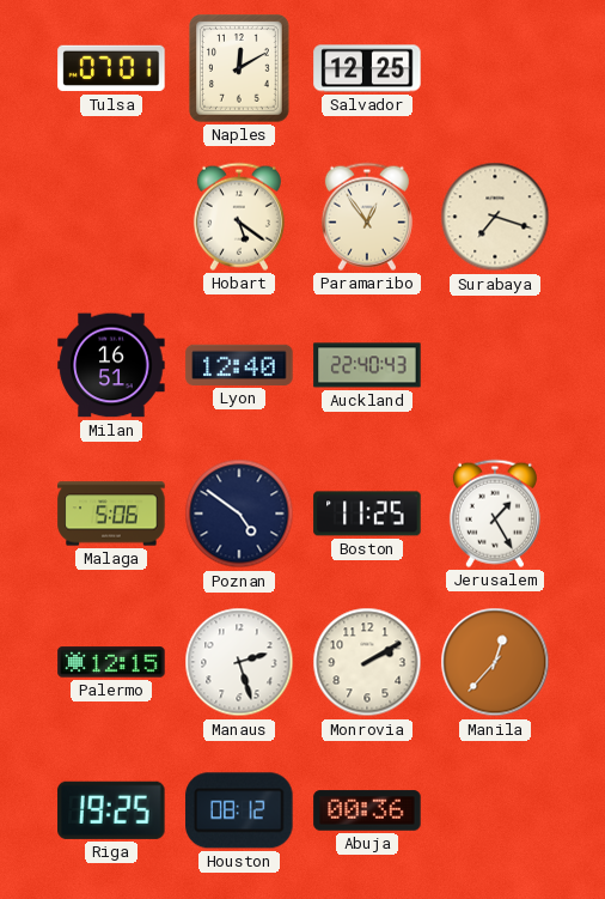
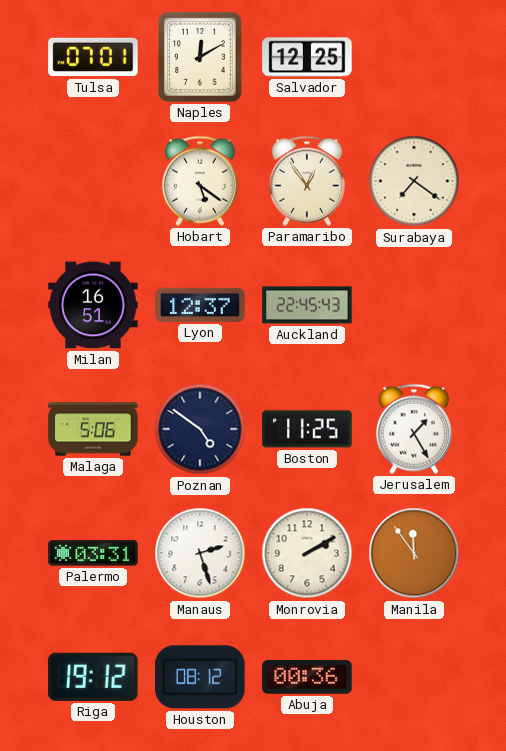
Surabaya: 7:18 -> 7:21 (414, 181)
Lyon: 12:40 -> 12:37 (200, 305)
Auckland: 22:40 -> 22:45 (307, 305)
Palermo: 12:15 -> 03:31 (93, 553)
Manila: 12:37 -> 11:54 (414, 553)
Riga: 19:25 -> 19:12 (93, 677)
